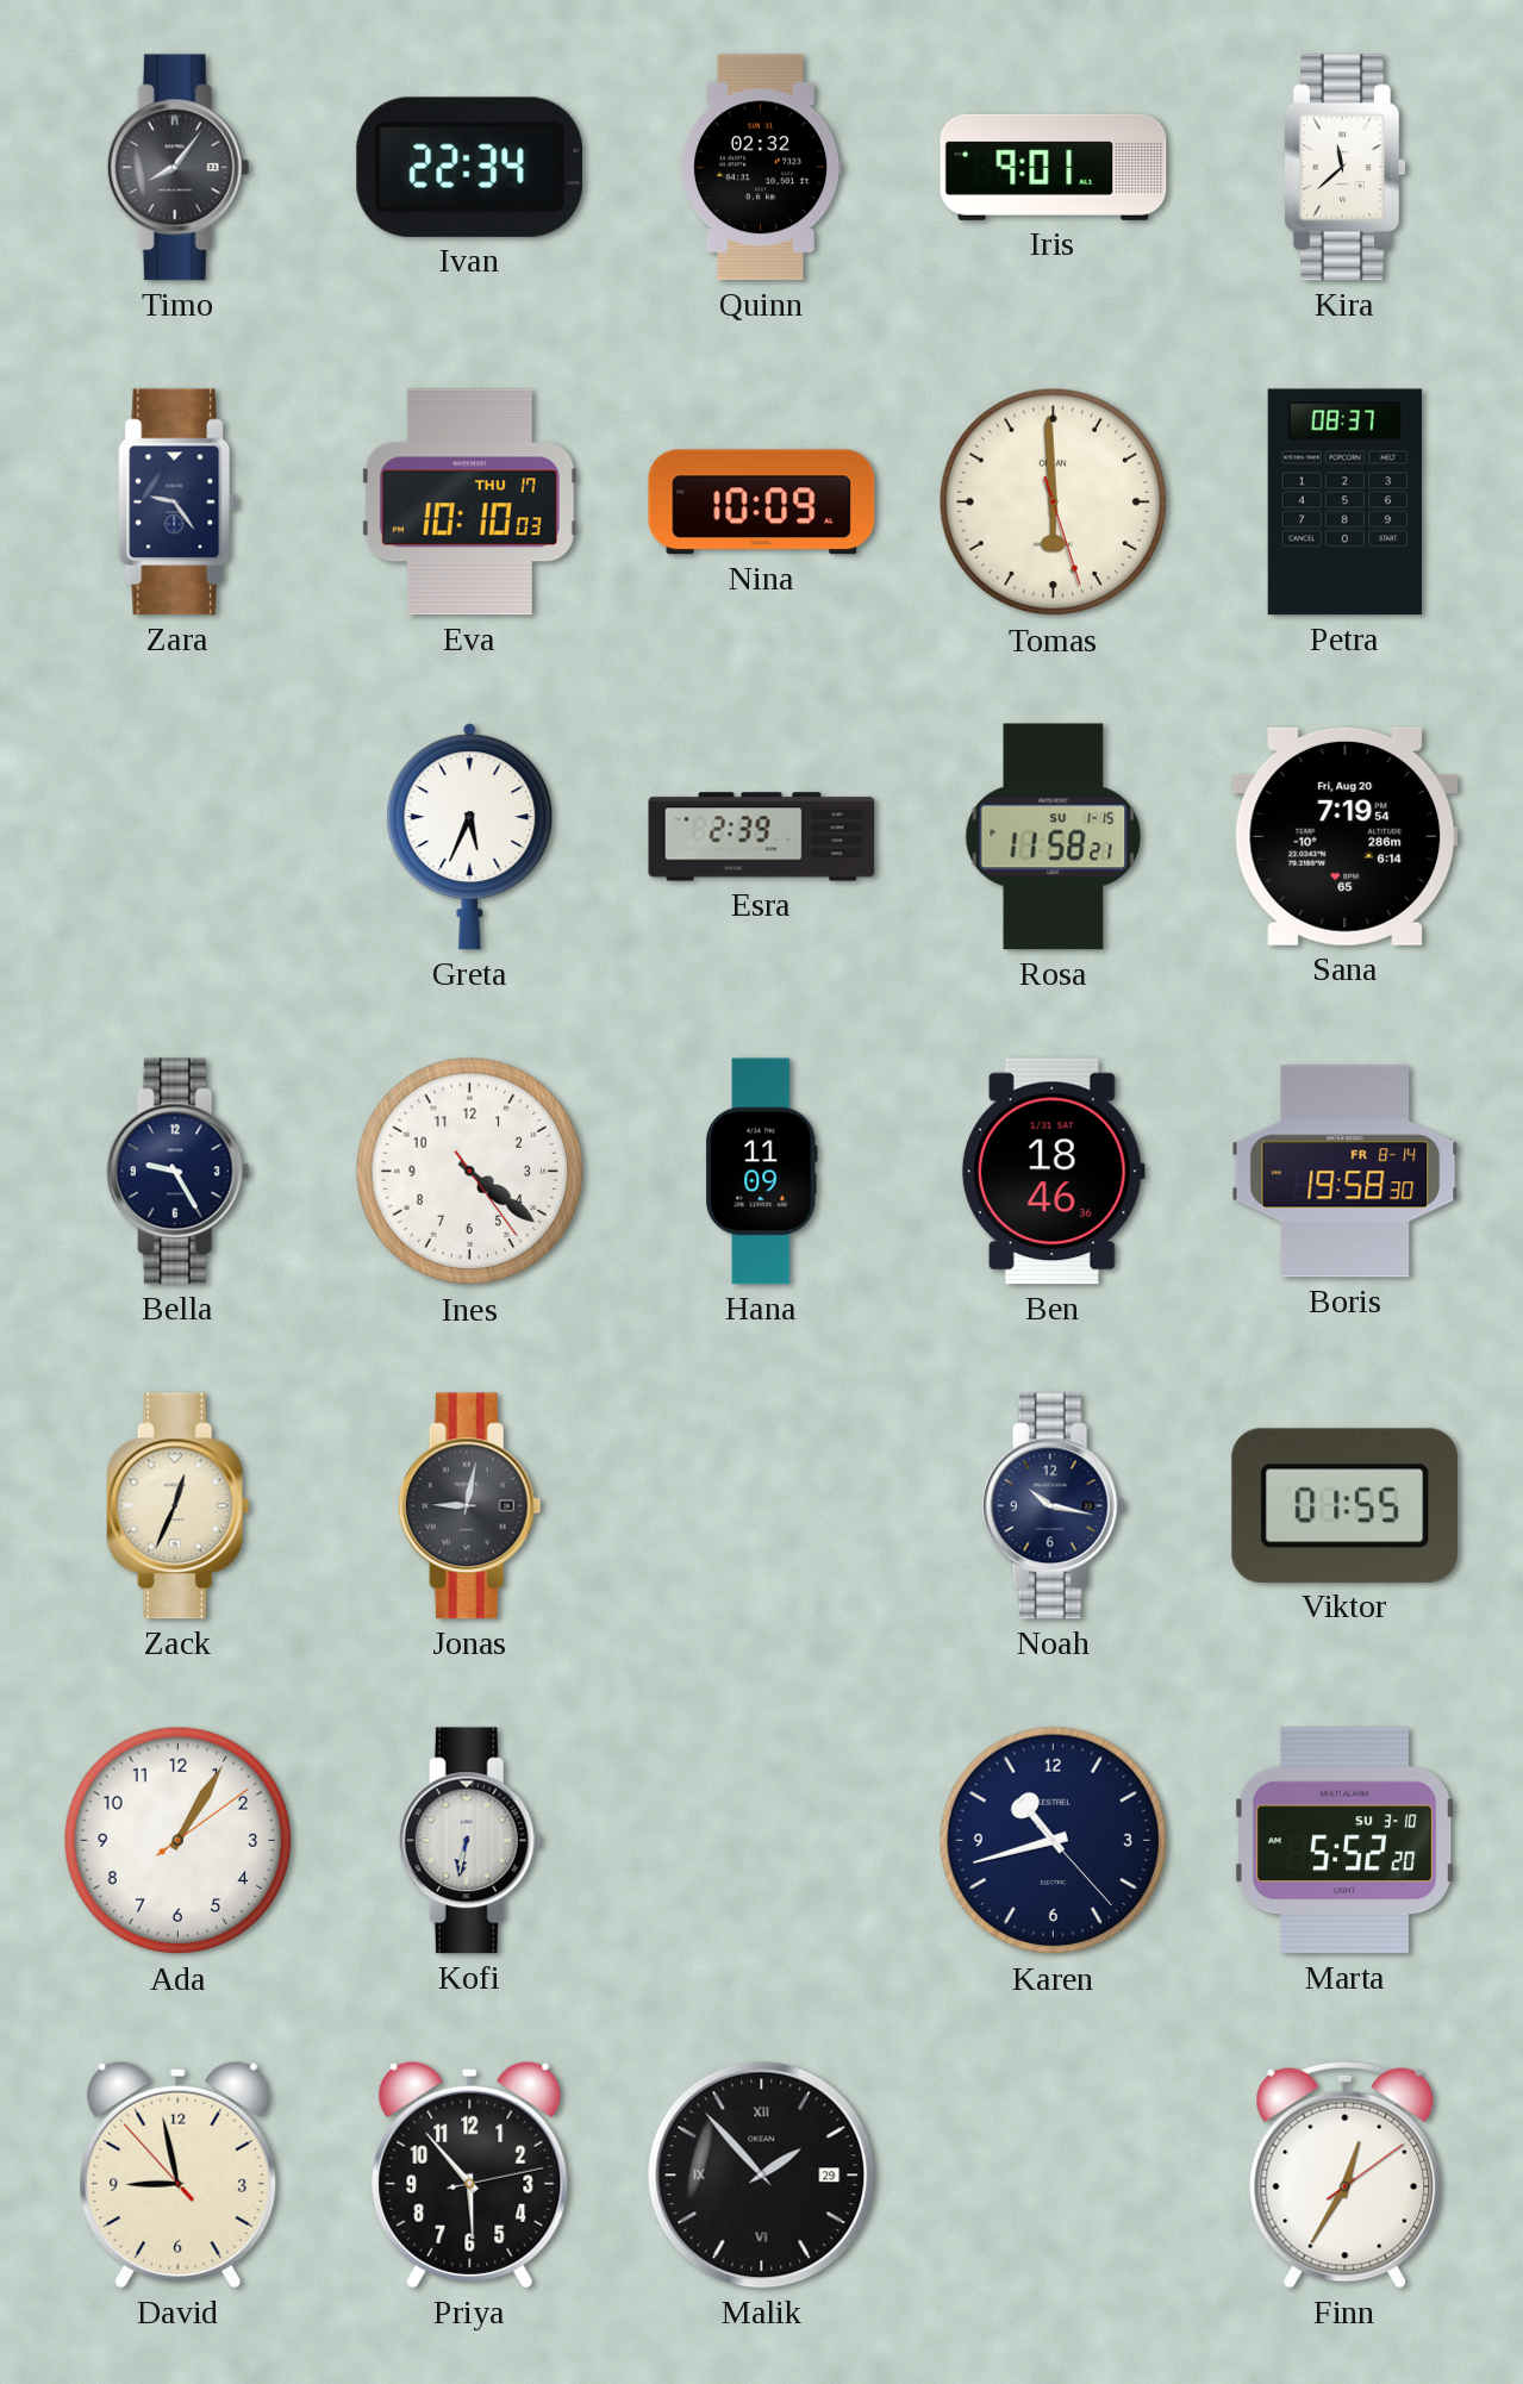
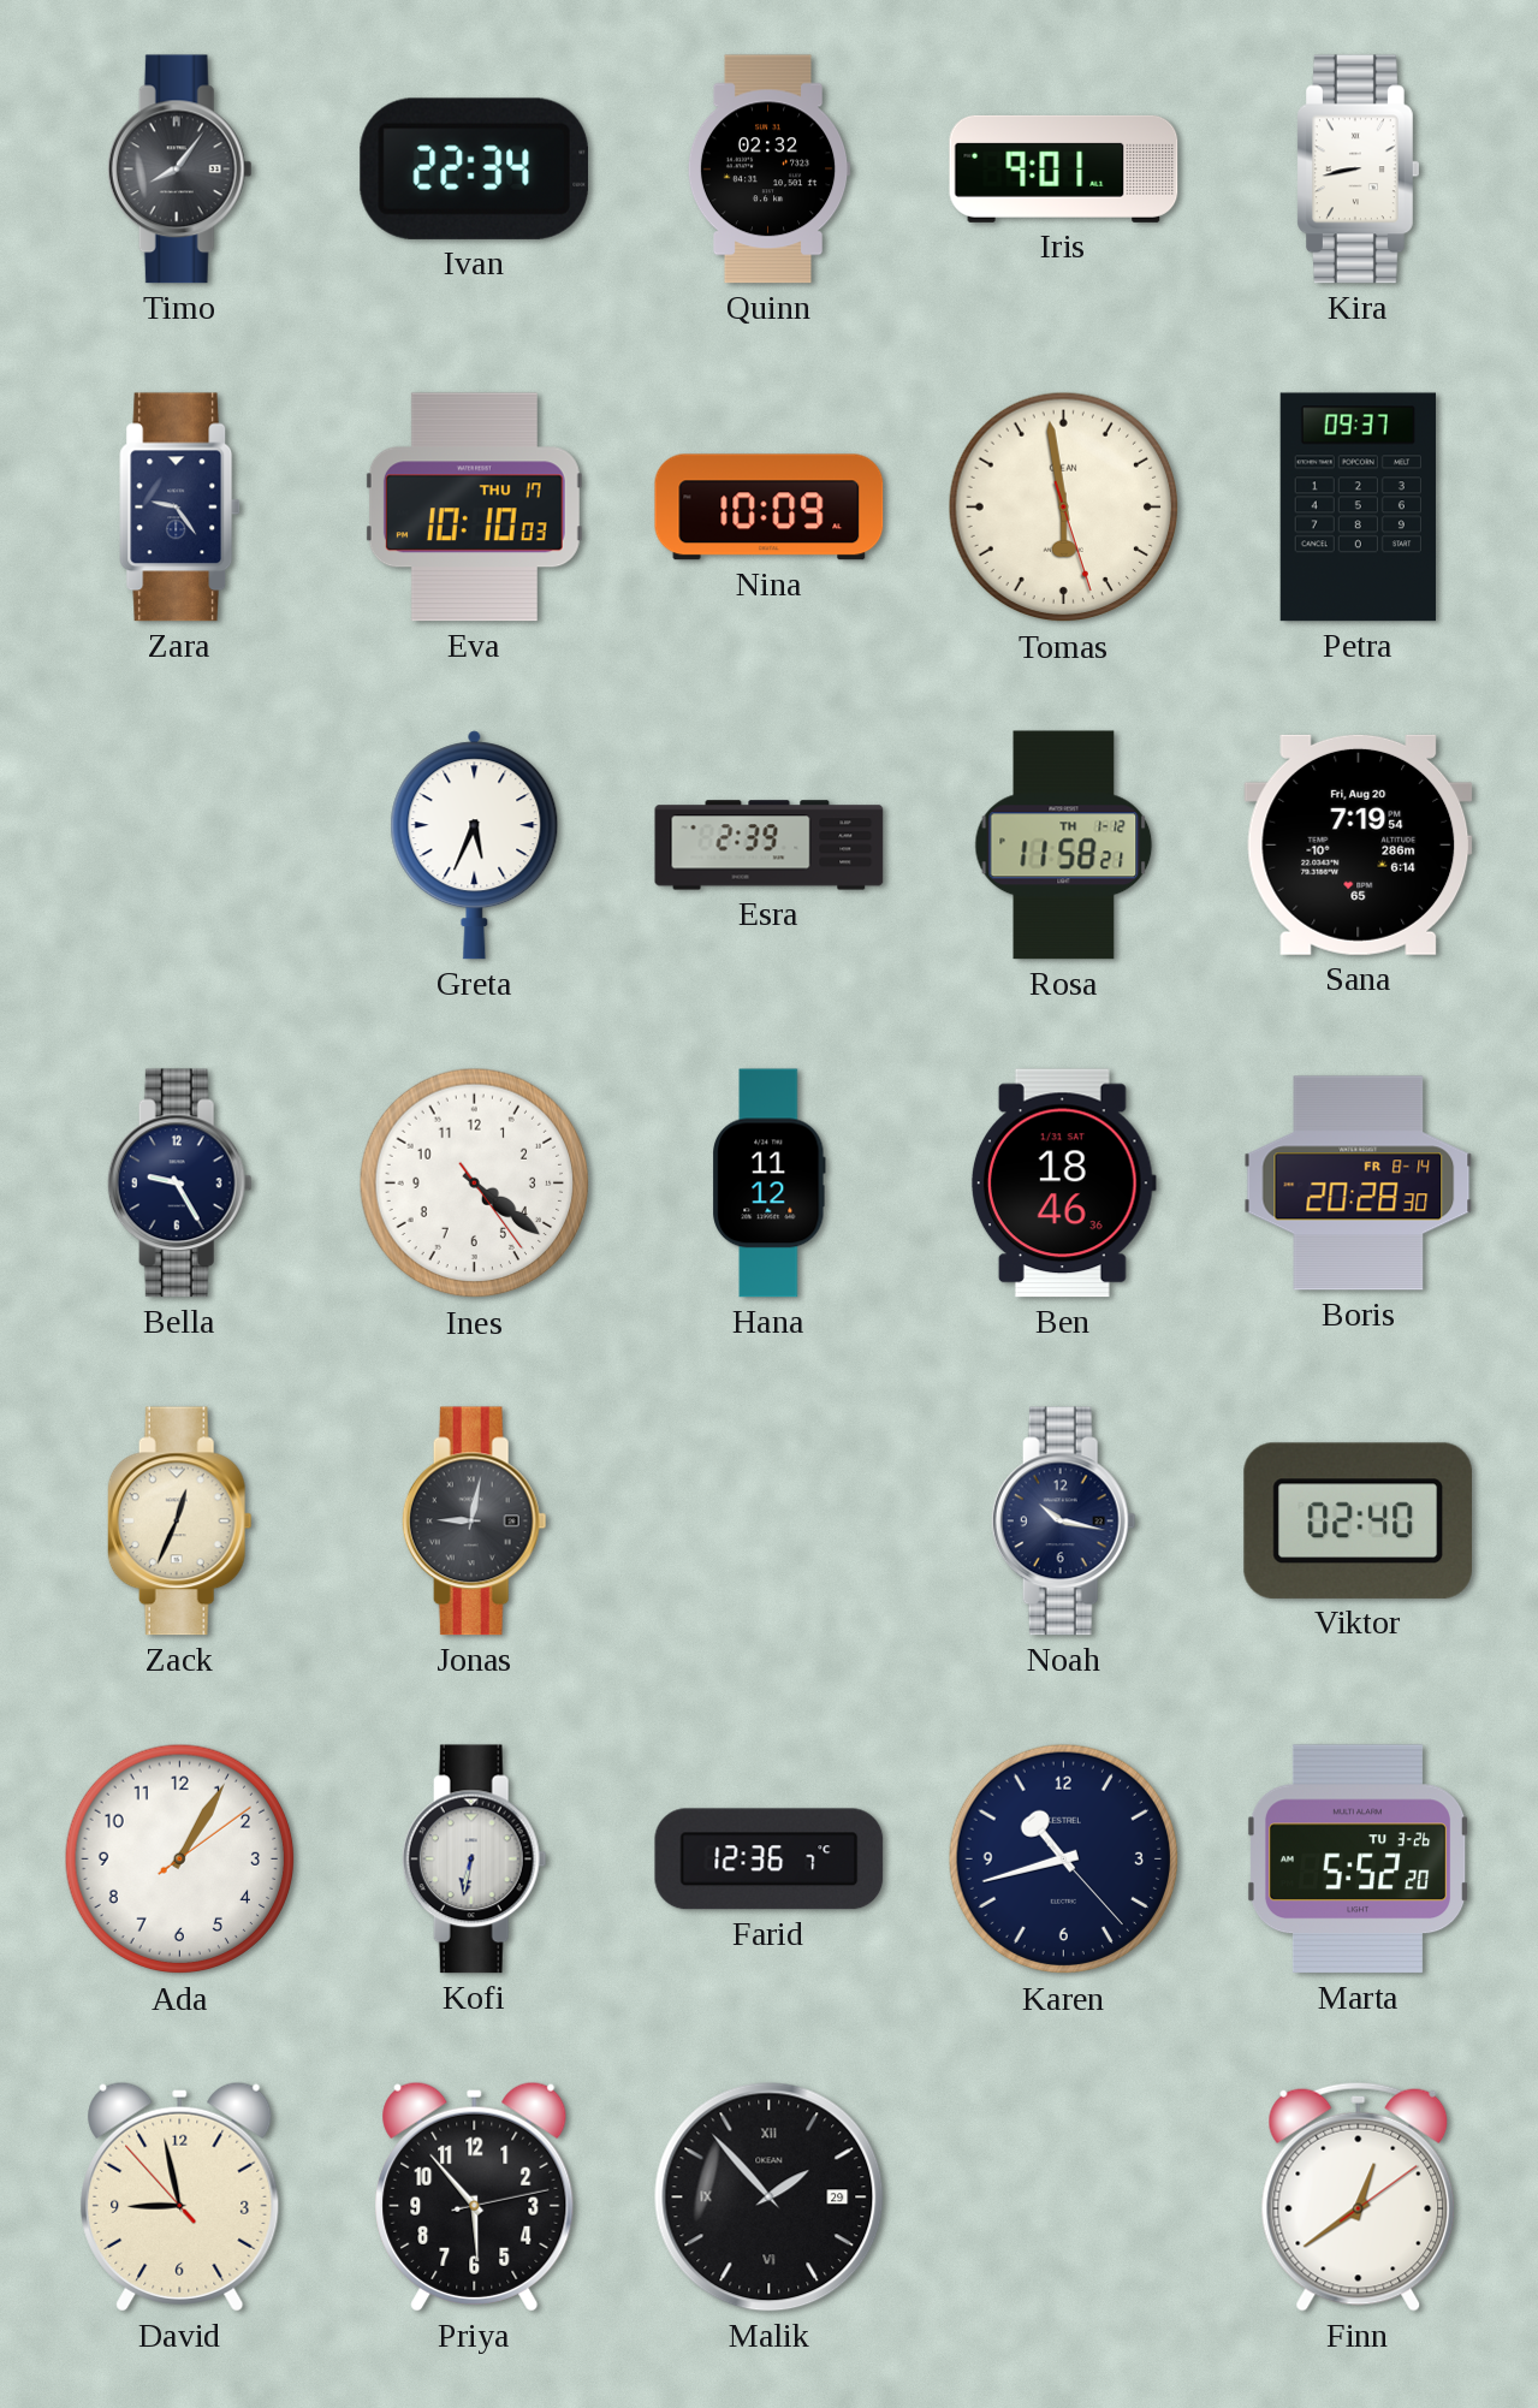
Kira: 11:38 -> 8:43 (1359, 170)
Tomas: 5:59 -> 5:58 (1064, 508)
Petra: 08:37 -> 09:37 (1358, 508)
Rosa date: SU 1-15 -> TH 1-12 (1064, 846)
Hana: 11:09 -> 11:12 (768, 1184)
Boris: 19:58 -> 20:28 (1359, 1184)
Viktor: 01:55 -> 02:40 (1358, 1520)
Farid: none -> 12:36 (770, 1860)
Marta date: SU 3-10 -> TU 3-26 (1359, 1860)
Finn: 12:35 -> 12:39 (1359, 2196)
